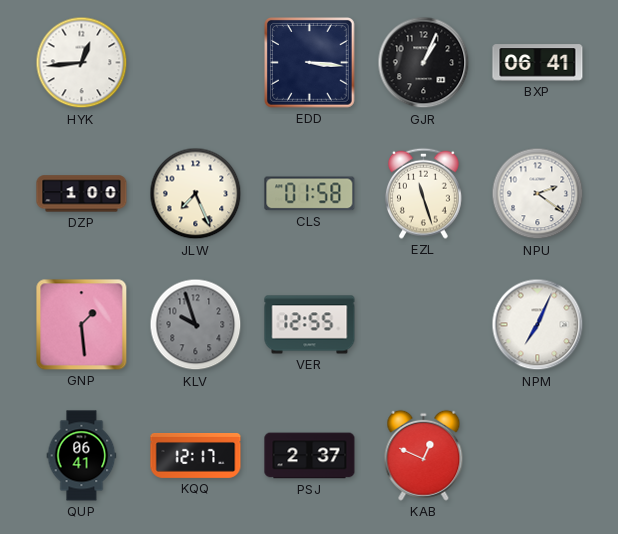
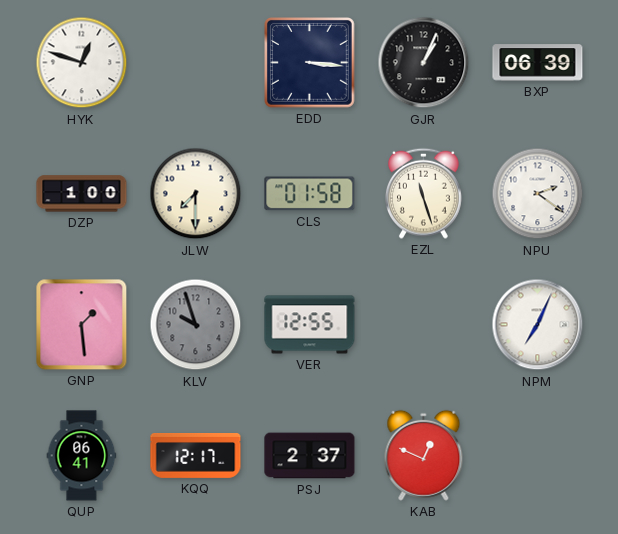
HYK: 12:44 -> 12:48 (82, 63)
BXP: 06:41 -> 06:39 (538, 63)
JLW: 7:26 -> 7:30 (196, 194)
